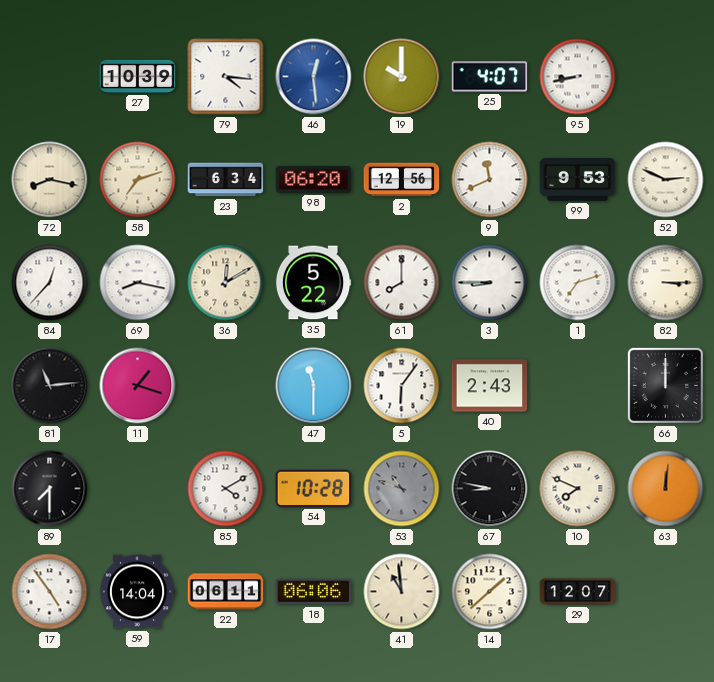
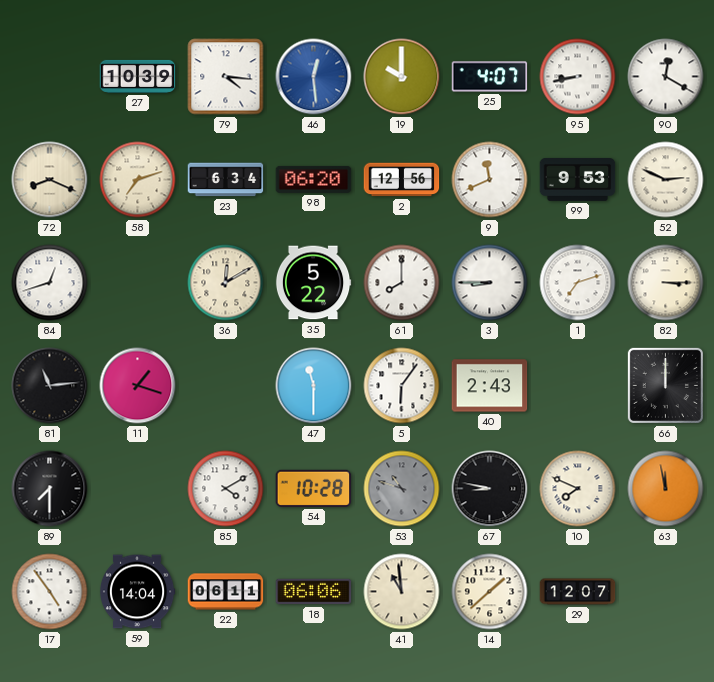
90: none -> 12:20 (666, 77)
72: 8:17 -> 8:19 (50, 180)
84: 12:37 -> 12:42 (50, 283)
69: 8:17 -> none (138, 283)
63: 12:01 -> 11:58 (666, 489)
